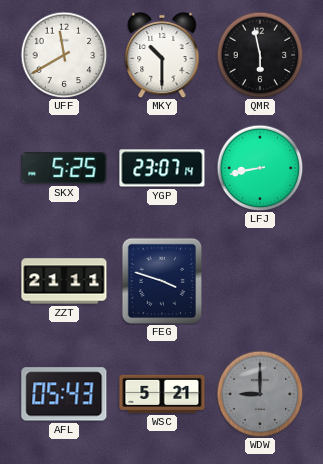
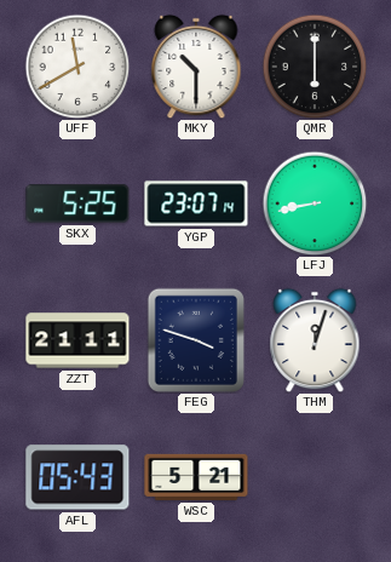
QMR: 5:58 -> 6:00 (315, 67)
THM: none -> 12:03 (315, 340)
WDW: 9:00 -> none (260, 394)
